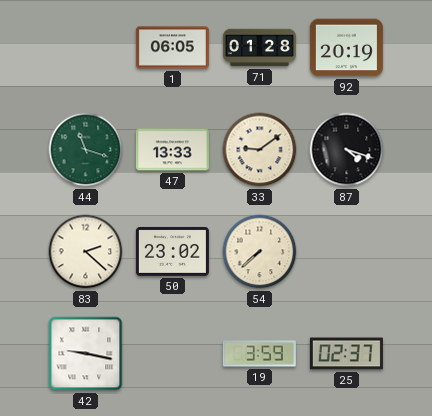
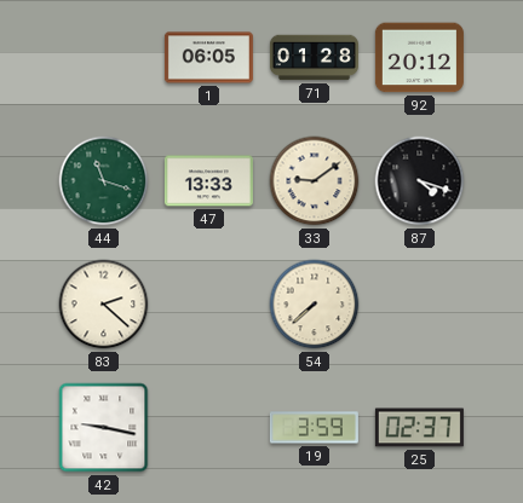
92: 20:19 -> 20:12 (419, 58)
50: 23:02 -> none (172, 251)
